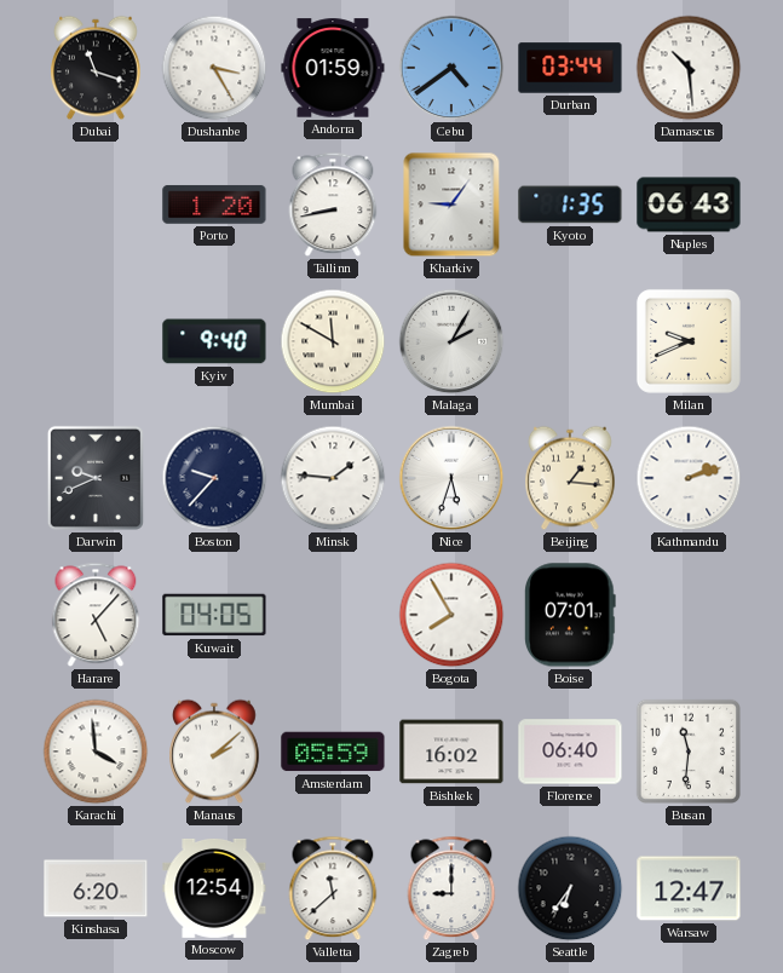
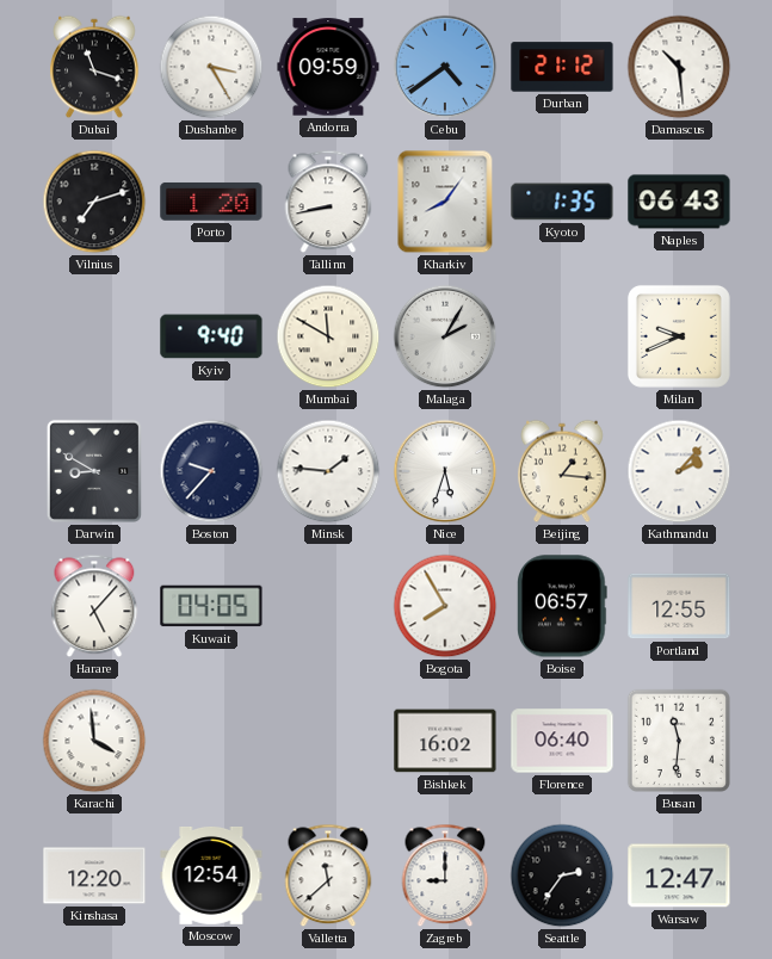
Andorra: 01:59 -> 09:59 (328, 67)
Durban: 03:44 -> 21:12 (562, 67)
Vilnius: none -> 7:12 (94, 202)
Kharkiv: 9:06 -> 8:06 (445, 202)
Darwin: 9:41 -> 8:50 (94, 471)
Kathmandu: 2:12 -> 2:07 (679, 471)
Boise: 07:01 -> 06:57 (563, 606)
Portland: none -> 12:55 (679, 606)
Manaus: 2:08 -> none (214, 752)
Amsterdam: 05:59 -> none (333, 752)
Kinshasa: 6:20 -> 12:20 (94, 876)
Seattle: 6:36 -> 2:36 (562, 876)
